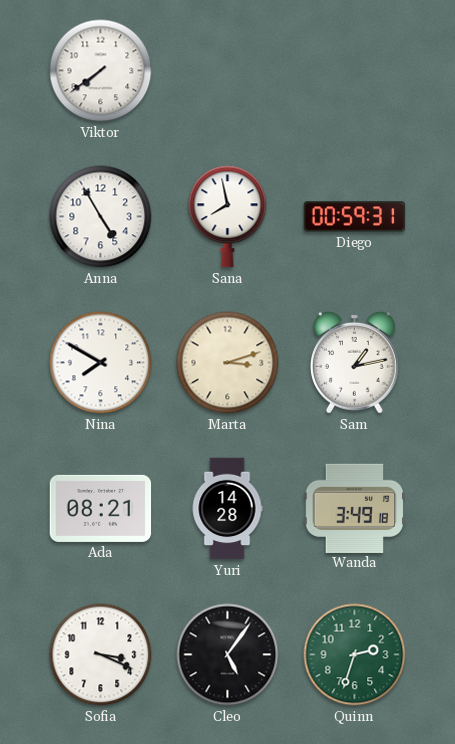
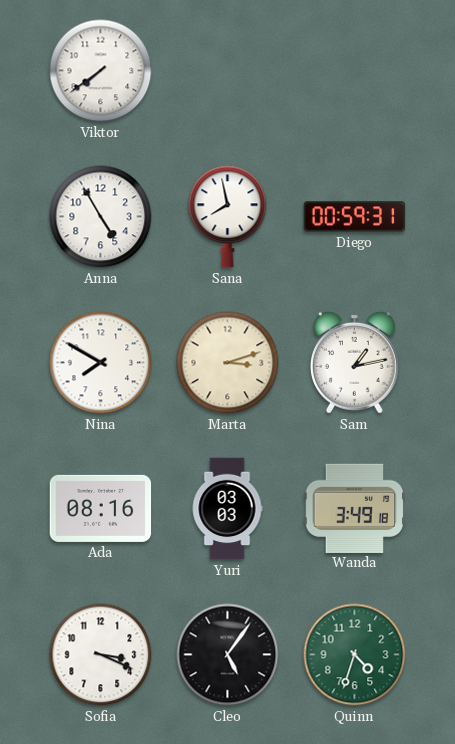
Ada: 08:21 -> 08:16 (101, 508)
Yuri: 14:28 -> 03:03 (227, 509)
Quinn: 2:33 -> 4:33 (355, 655)
